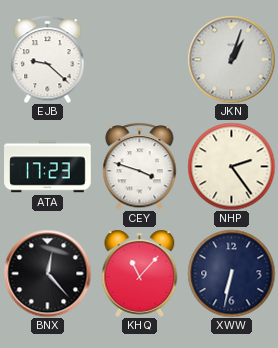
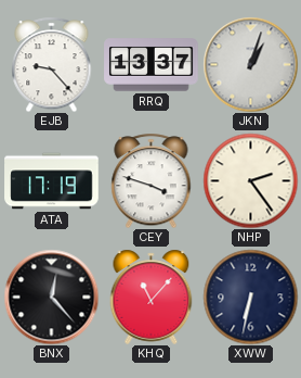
EJB: 9:22 -> 9:23 (52, 64)
RRQ: none -> 13:37 (152, 65)
ATA: 17:23 -> 17:19 (52, 181)
